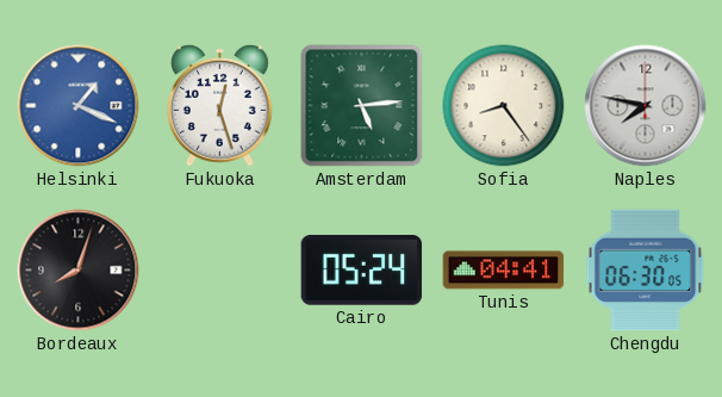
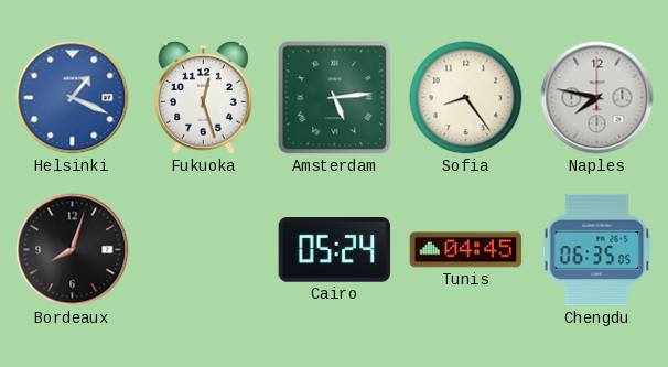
Tunis: 04:41 -> 04:45 (466, 250)
Chengdu: 06:30 -> 06:35 (597, 250)
